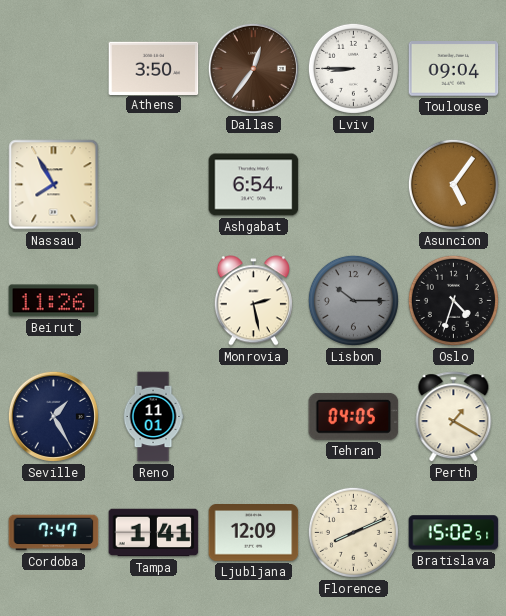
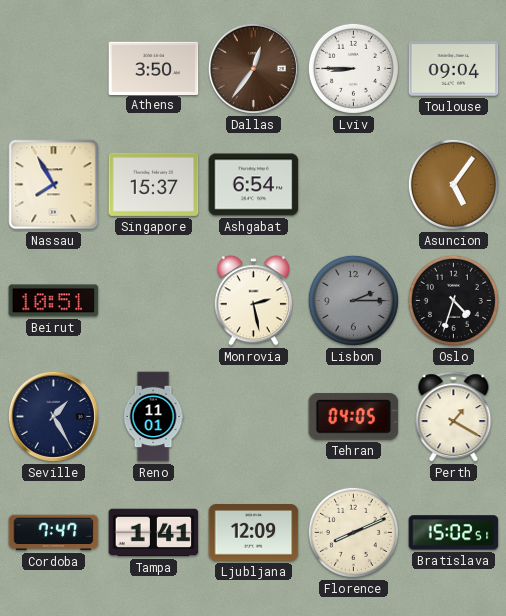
Singapore: none -> 15:37 (154, 184)
Beirut: 11:26 -> 10:51 (54, 301)
Lisbon: 10:15 -> 2:15 (353, 300)
